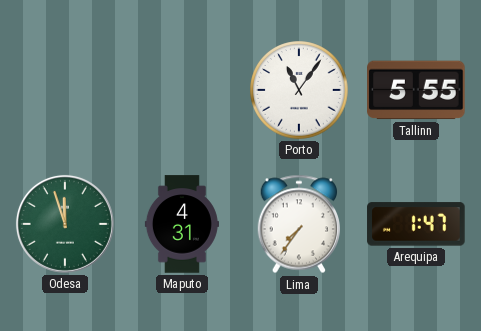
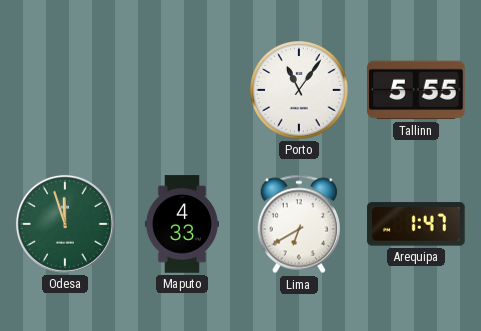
Maputo: 4:31 -> 4:33 (182, 224)
Lima: 7:36 -> 6:40 (298, 224)
